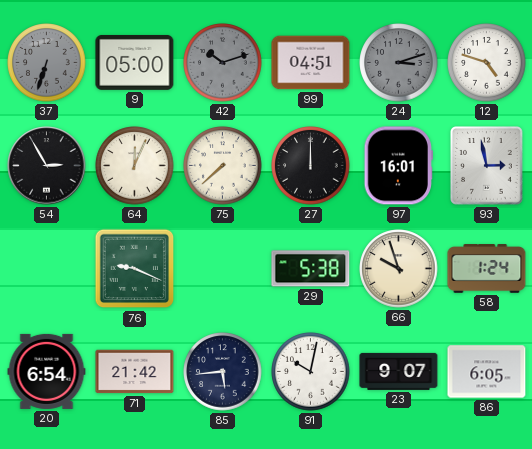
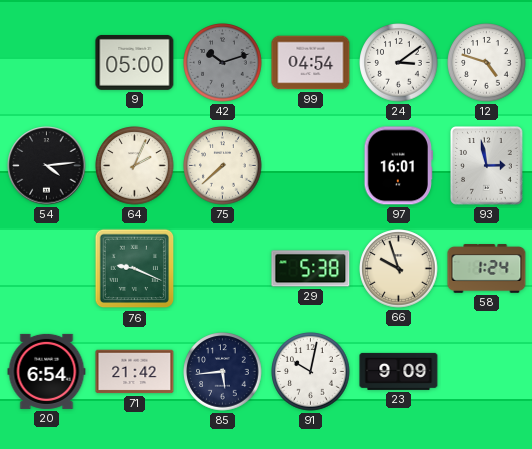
37: 6:33 -> none (47, 63)
99: 04:51 -> 04:54 (311, 63)
24: 3:12 -> 3:09 (399, 63)
24 dial: grey -> white (399, 63)
54: 2:55 -> 4:14 (47, 166)
64: 12:04 -> 2:04 (135, 166)
27: 12:00 -> none (311, 166)
23: 9:07 -> 9:09 (399, 371)
86: 6:05 -> none (487, 372)
